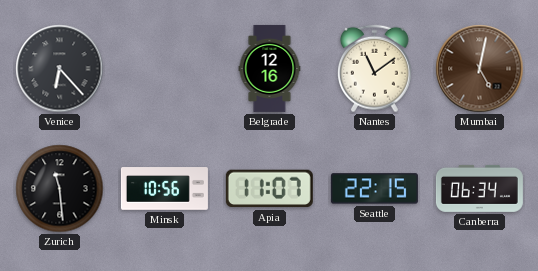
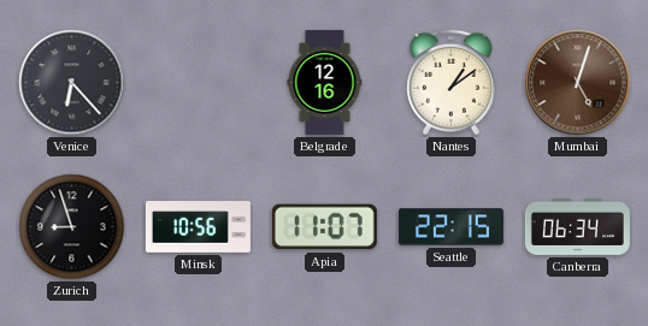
Nantes: 11:09 -> 1:09 (450, 83)
Mumbai: 5:02 -> 5:03 (578, 83)
Zurich: 11:29 -> 8:57 (72, 227)
